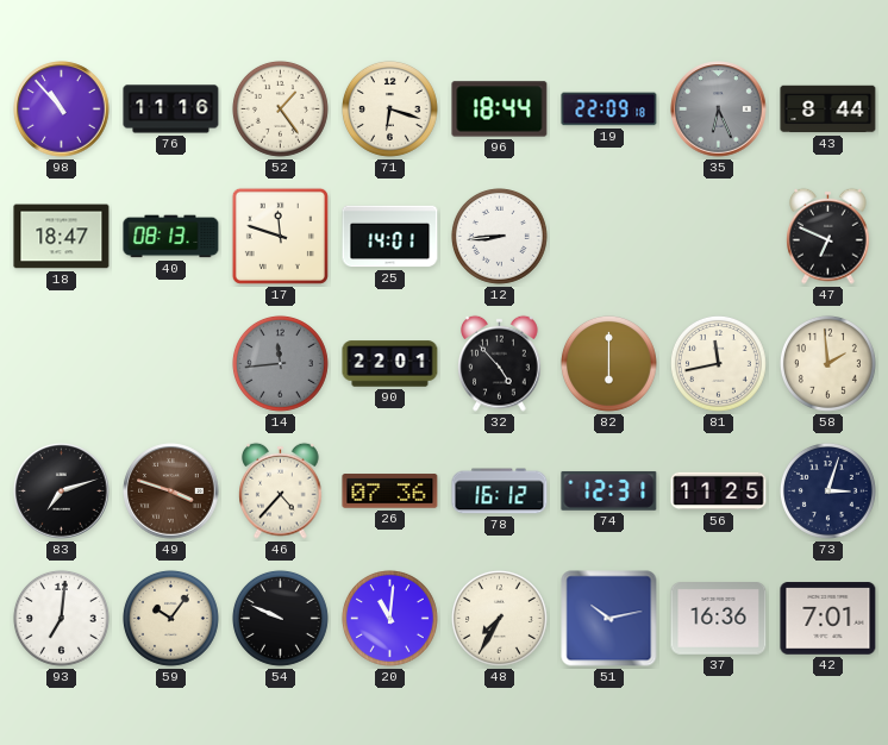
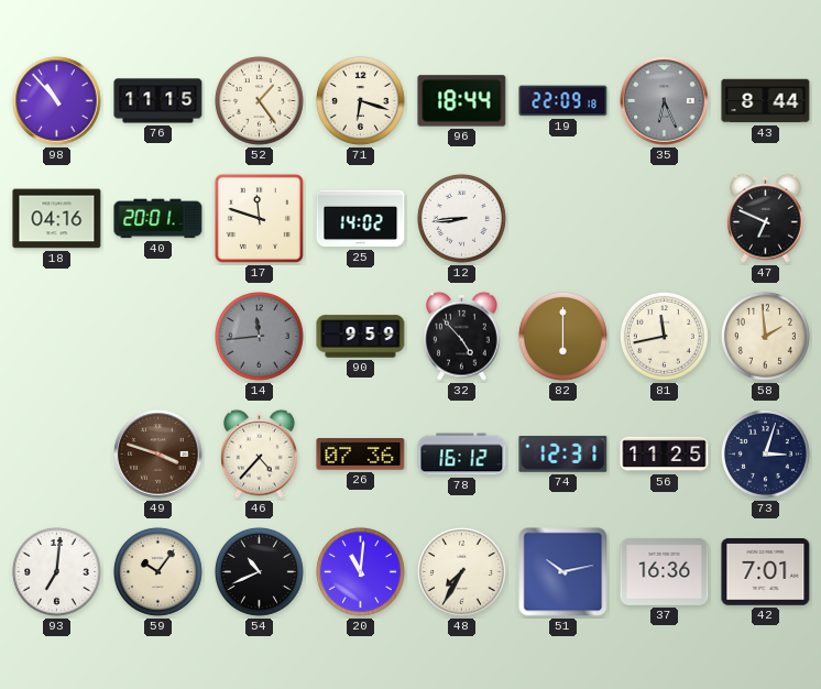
76: 11:16 -> 11:15 (158, 101)
18: 18:47 -> 04:16 (57, 219)
40: 08:13 -> 20:01 (158, 219)
25: 14:01 -> 14:02 (361, 219)
90: 22:01 -> 9:59 (361, 337)
83: 7:12 -> none (62, 492)
54: 9:49 -> 10:41 (259, 571)
